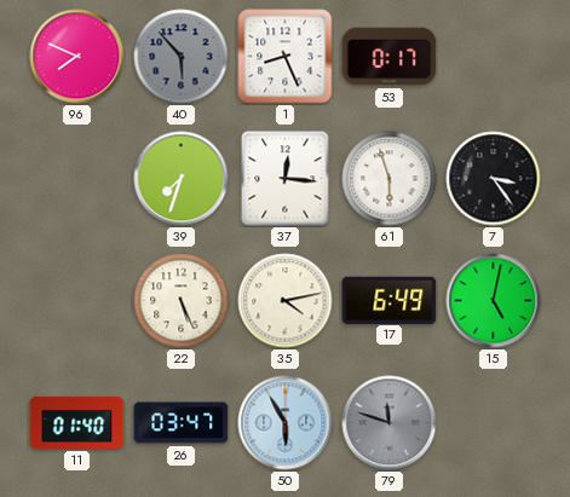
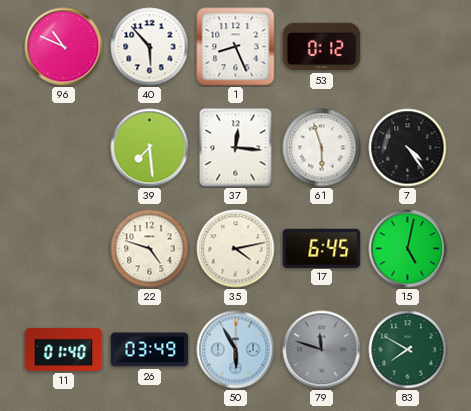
96: 7:49 -> 10:49 (64, 47)
40 dial: grey -> white (150, 47)
53: 0:17 -> 0:12 (322, 47)
39: 7:33 -> 7:29 (150, 148)
7: 3:24 -> 4:24 (408, 148)
22: 5:26 -> 4:48 (150, 249)
17: 6:49 -> 6:45 (322, 248)
26: 03:47 -> 03:49 (150, 350)
83: none -> 7:50 (408, 350)
